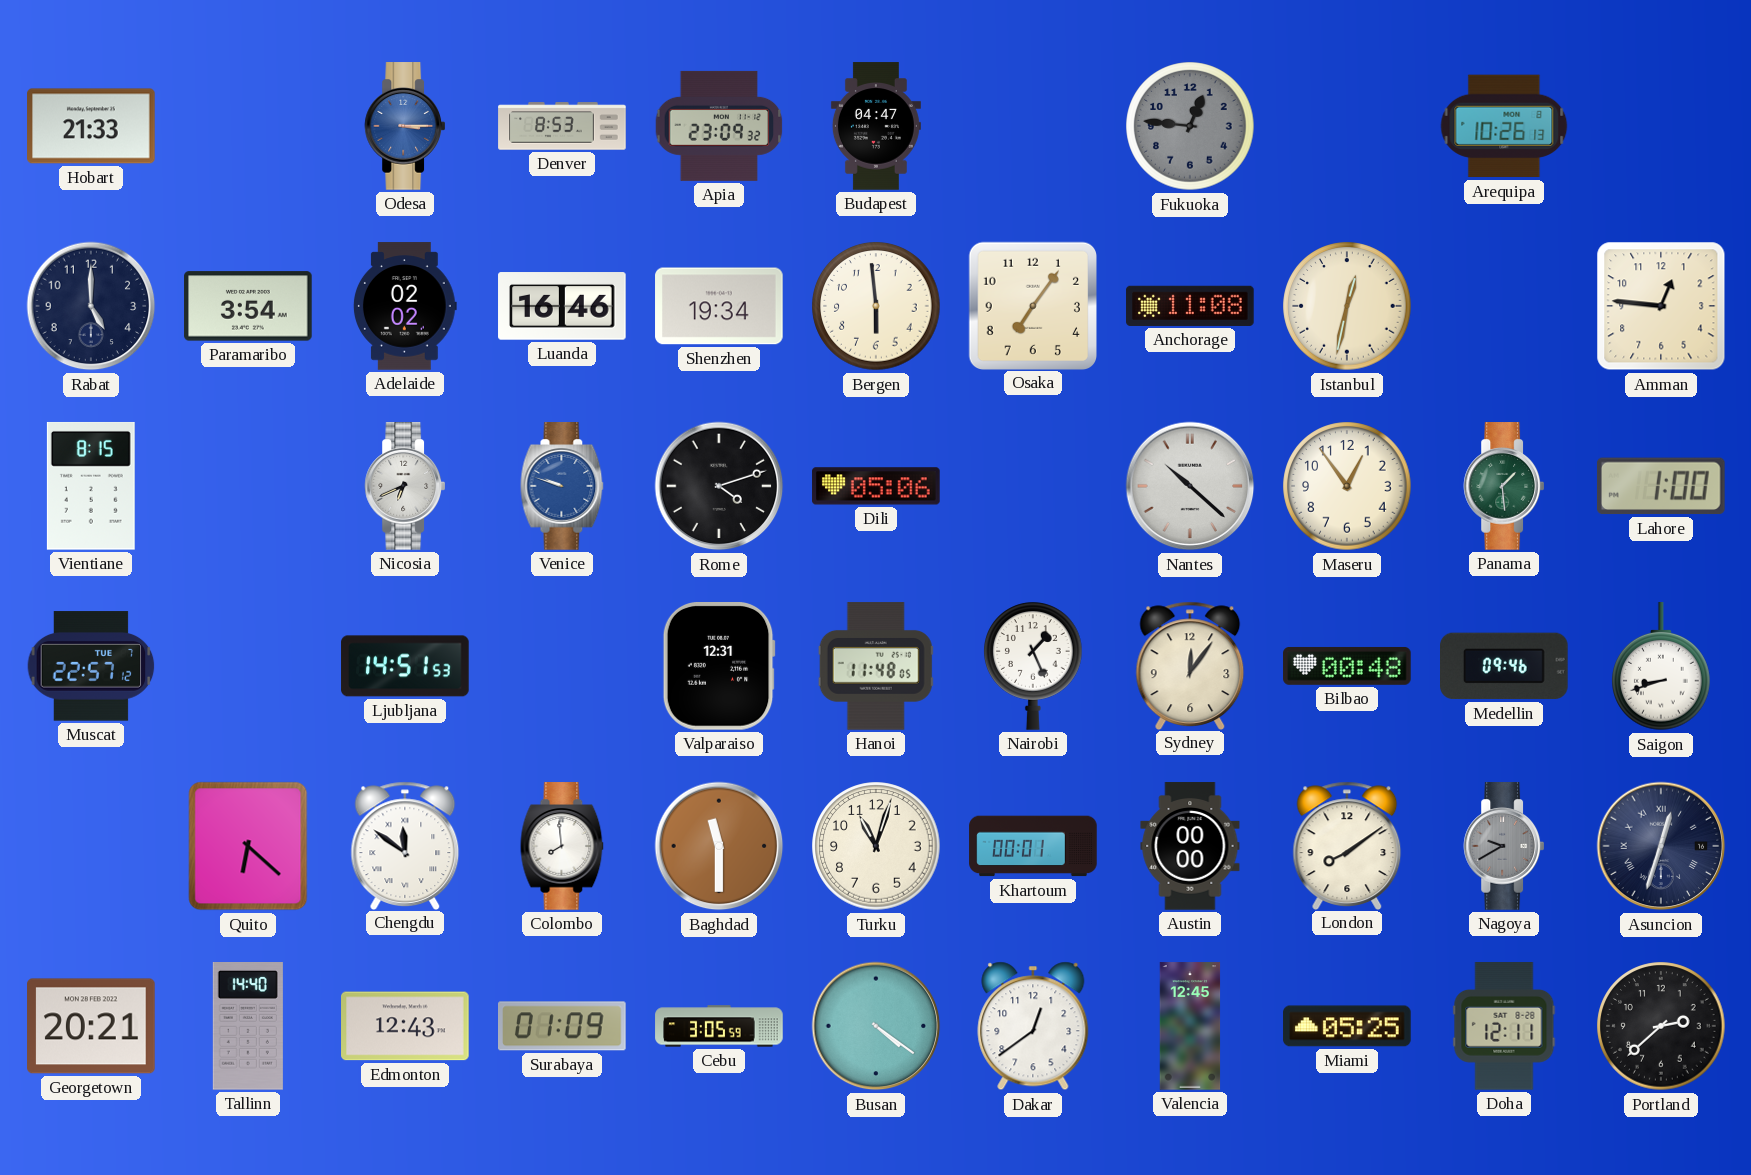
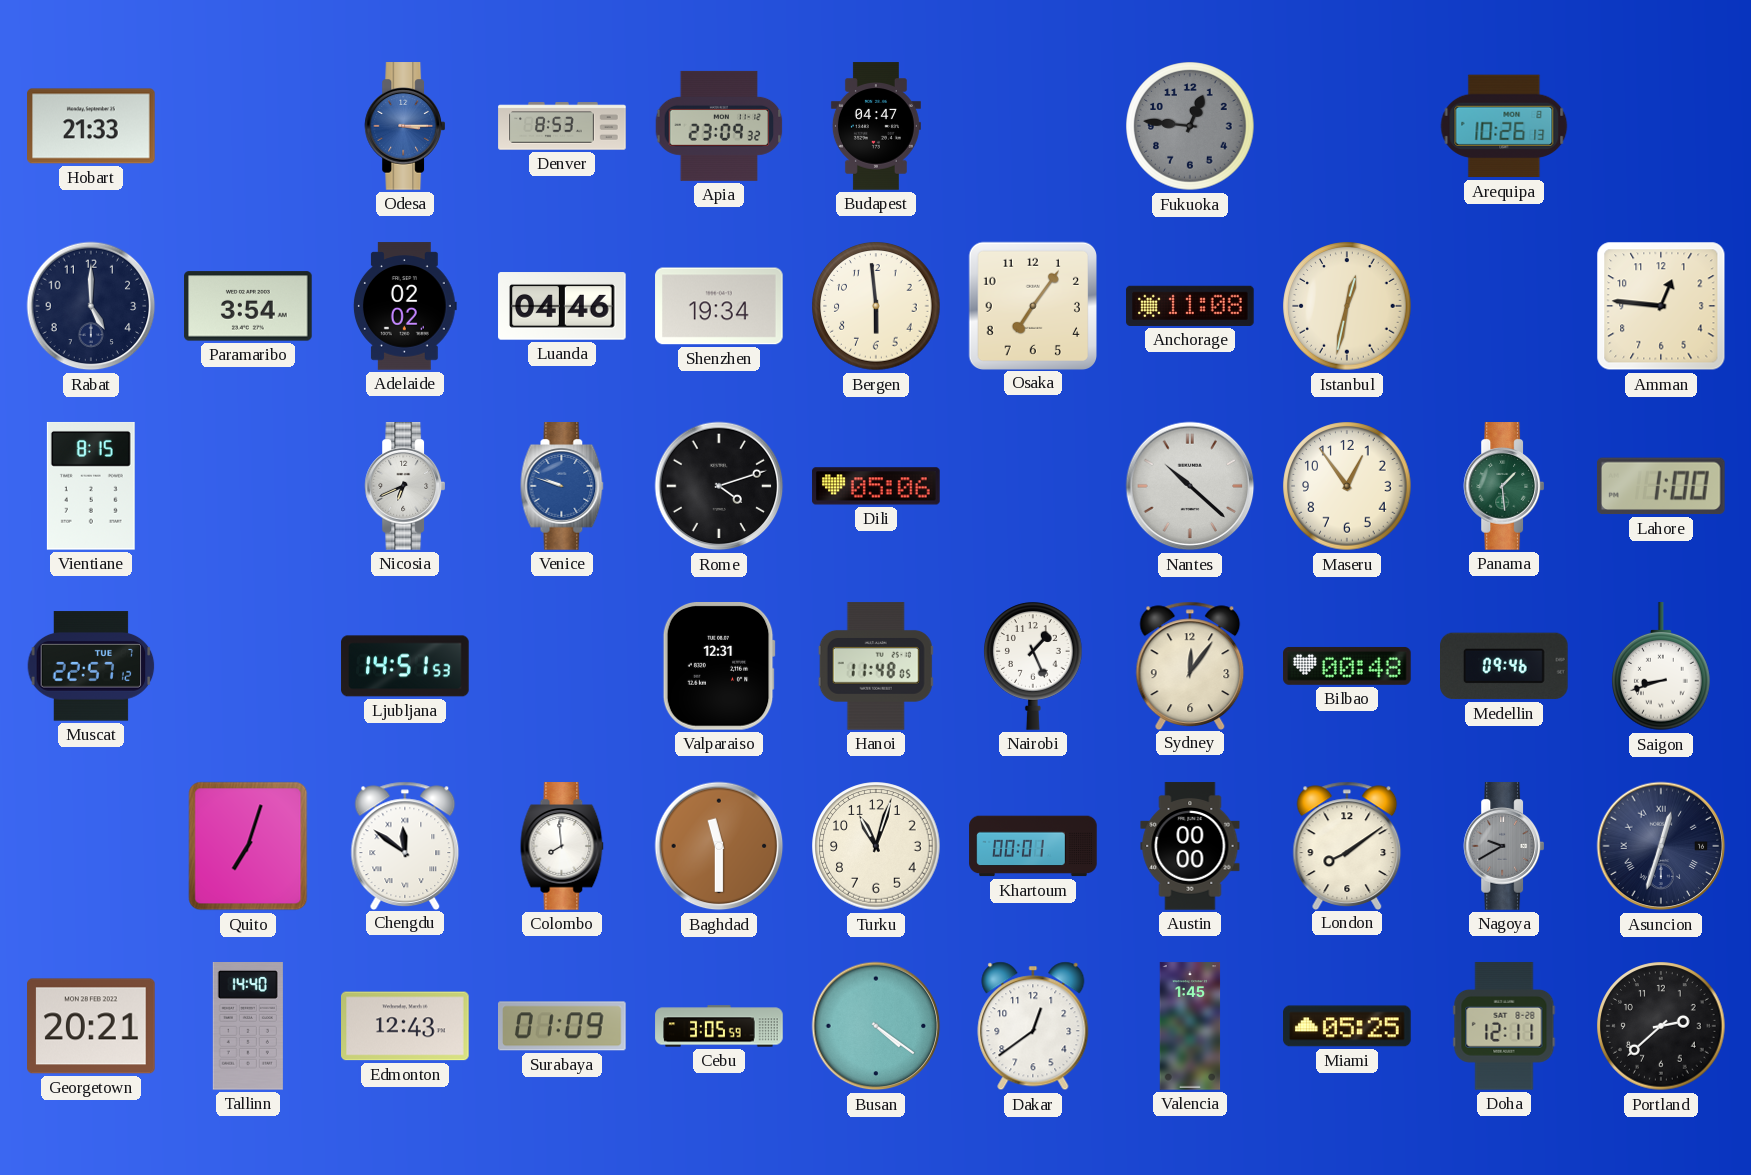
Luanda: 16:46 -> 04:46 (562, 306)
Quito: 6:22 -> 7:03 (248, 846)
Valencia: 12:45 -> 1:45 (1190, 1026)
